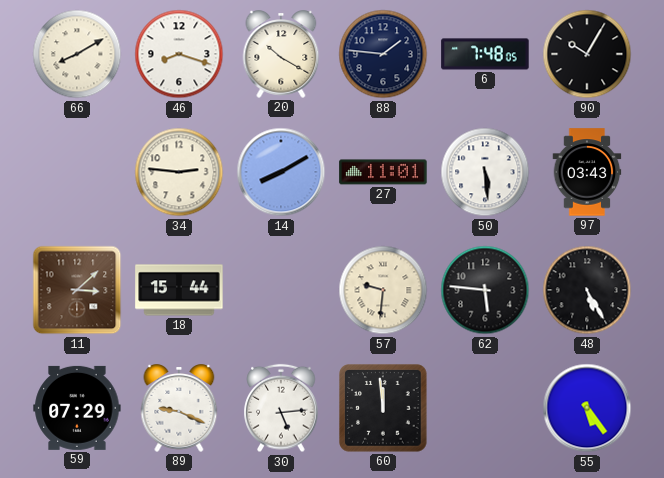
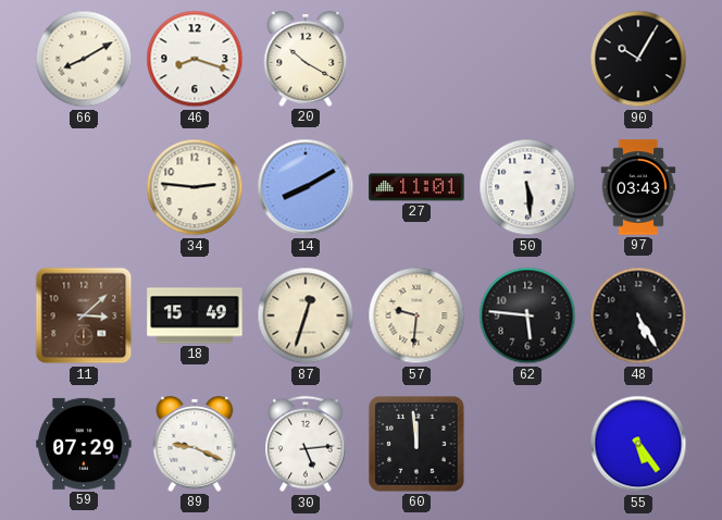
88: 1:46 -> none (383, 54)
6: 7:48 -> none (485, 54)
18: 15:44 -> 15:49 (195, 315)
87: none -> 12:33 (306, 315)
